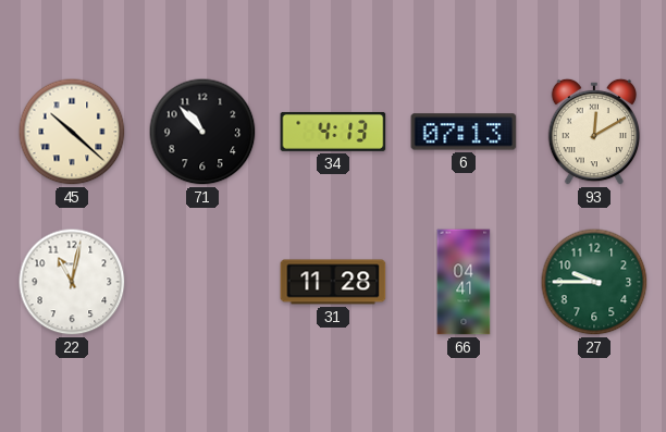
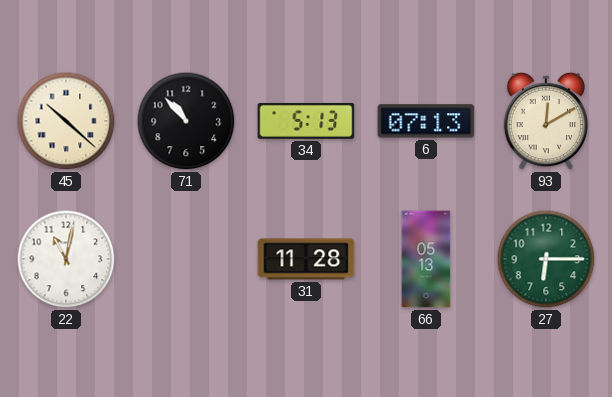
34: 4:13 -> 5:13 (306, 121)
66: 04:41 -> 05:13 (426, 259)
27: 9:45 -> 6:15 (546, 259)
